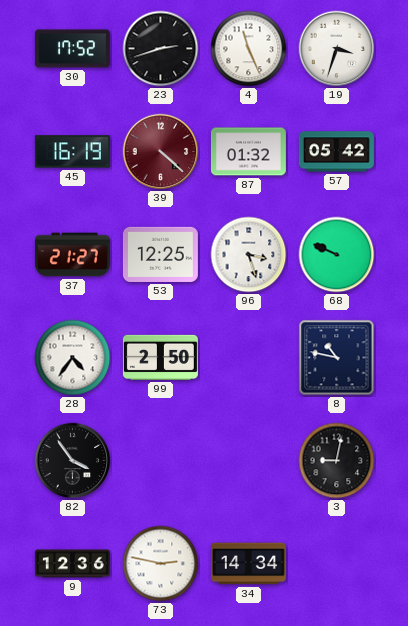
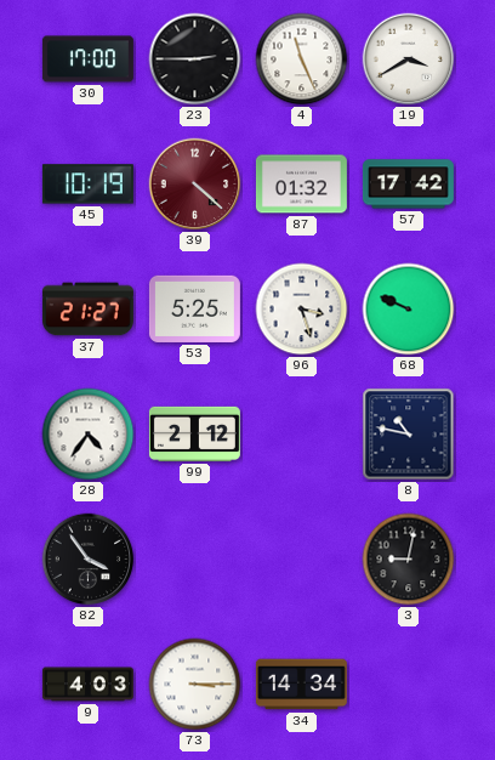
30: 17:52 -> 17:00 (87, 59)
23: 2:42 -> 2:45 (195, 59)
19: 3:33 -> 3:40 (409, 59)
45: 16:19 -> 10:19 (87, 185)
57: 05:42 -> 17:42 (408, 185)
53: 12:25 -> 5:25 (194, 308)
99: 2:50 -> 2:12 (194, 433)
9: 12:36 -> 4:03 (87, 685)
73: 2:47 -> 3:15 (195, 685)
